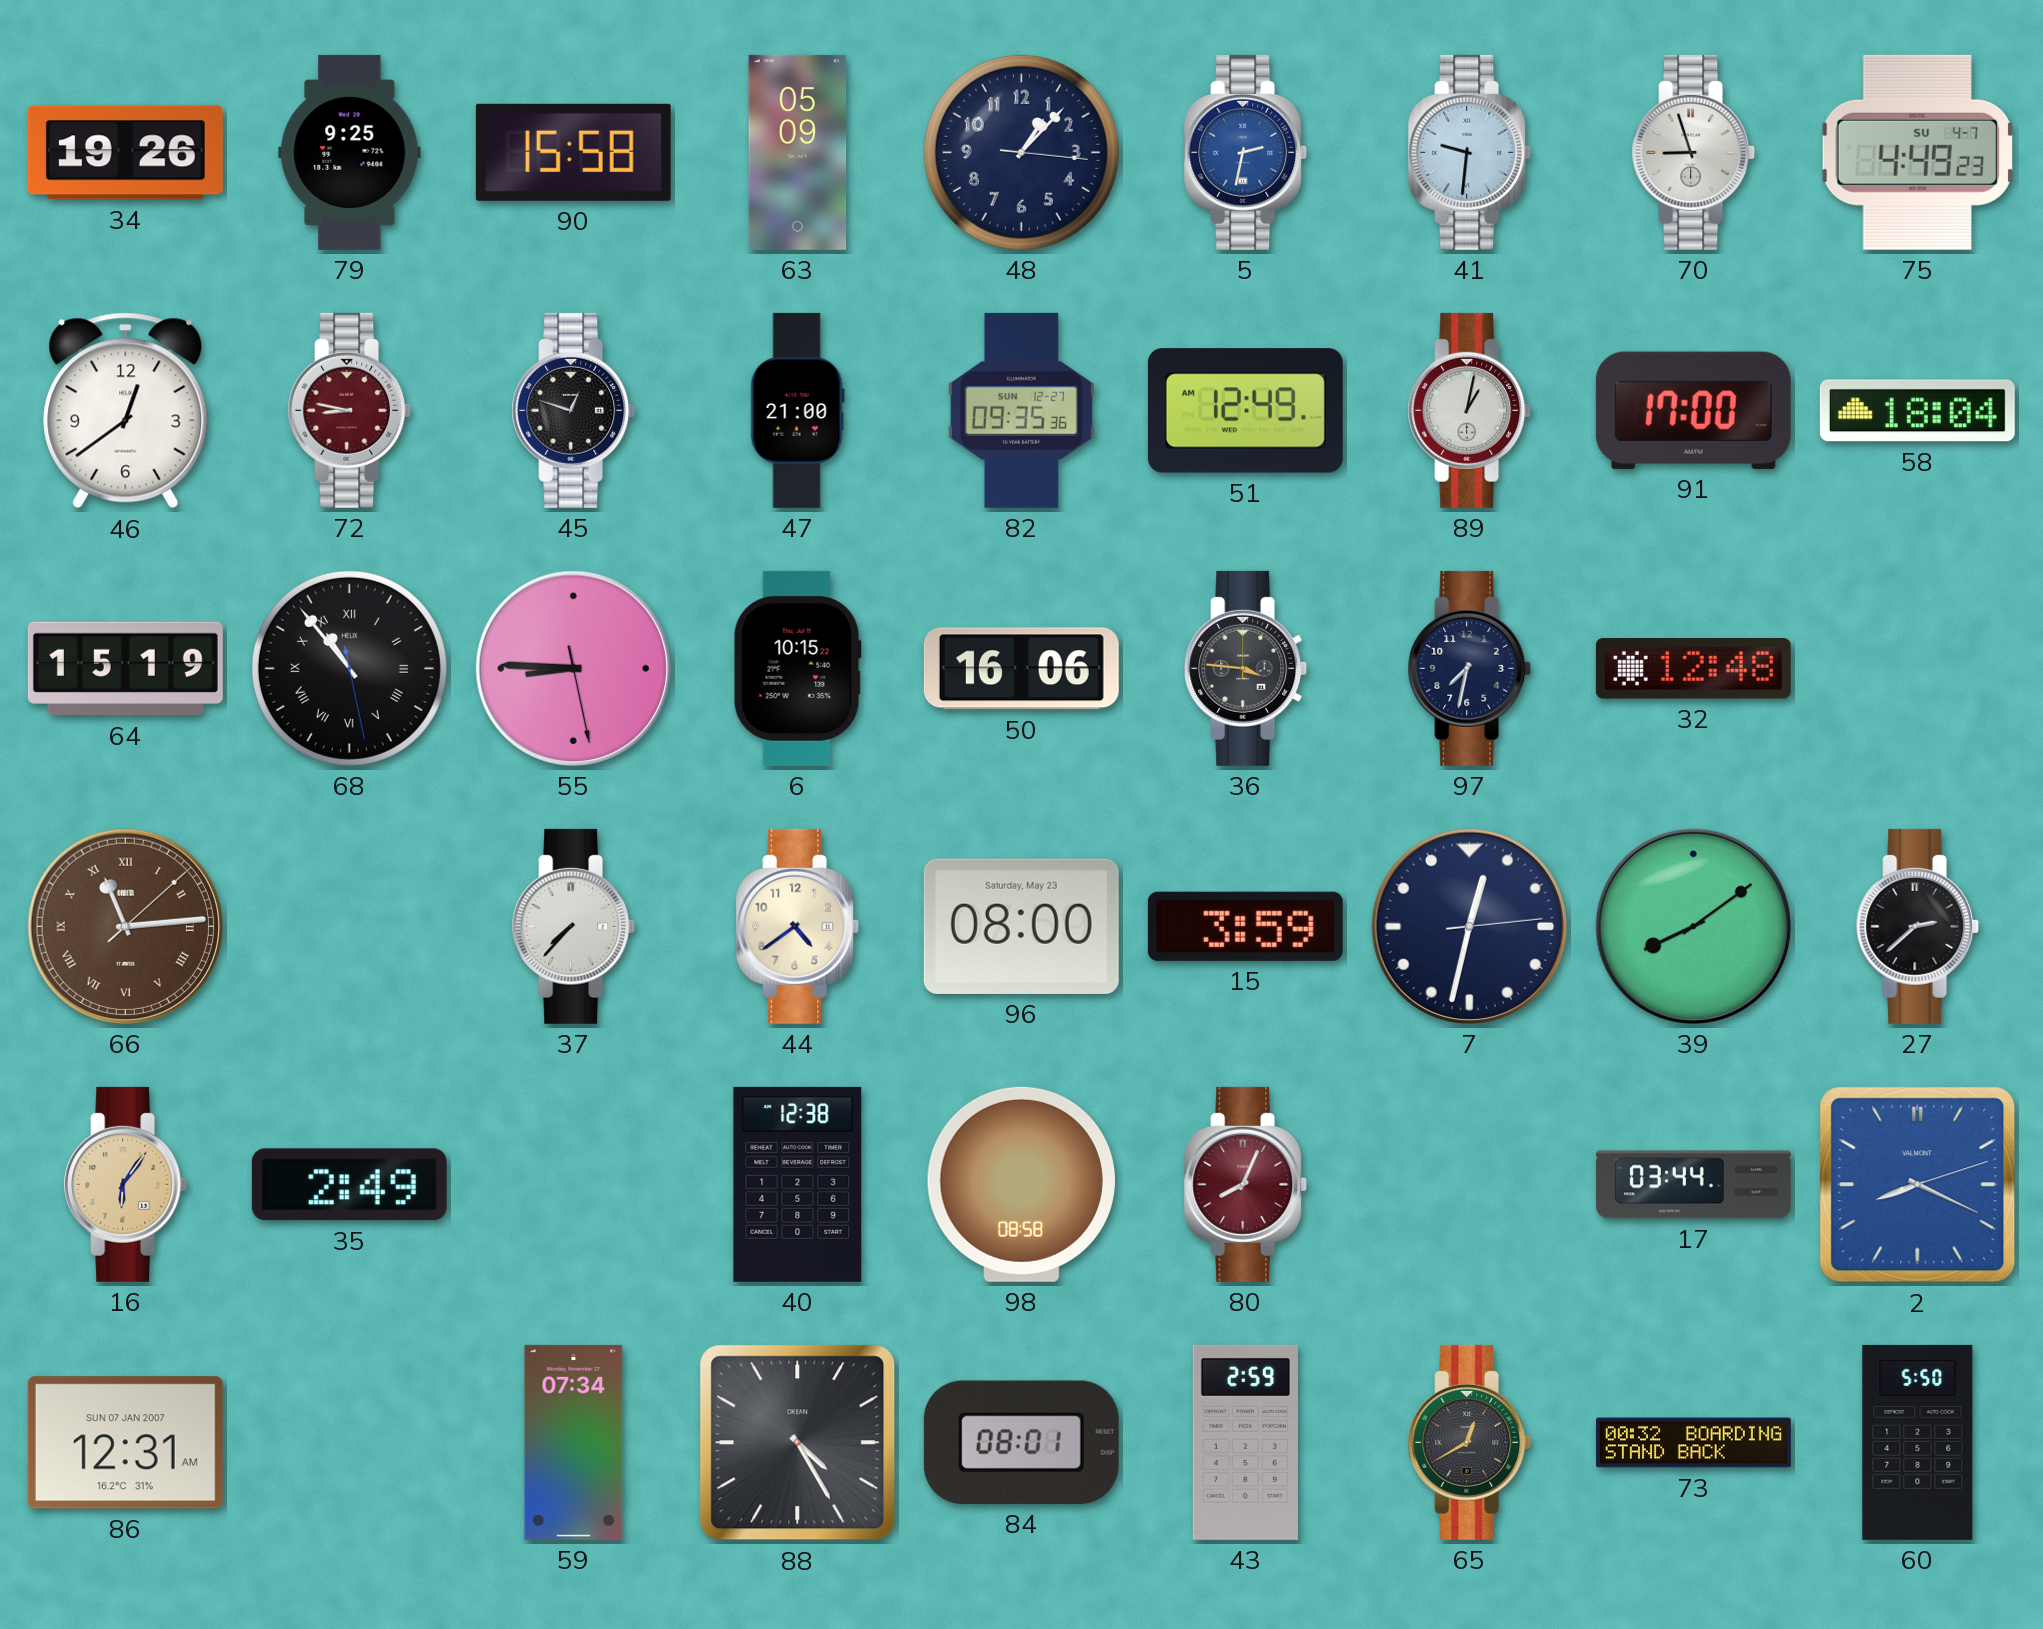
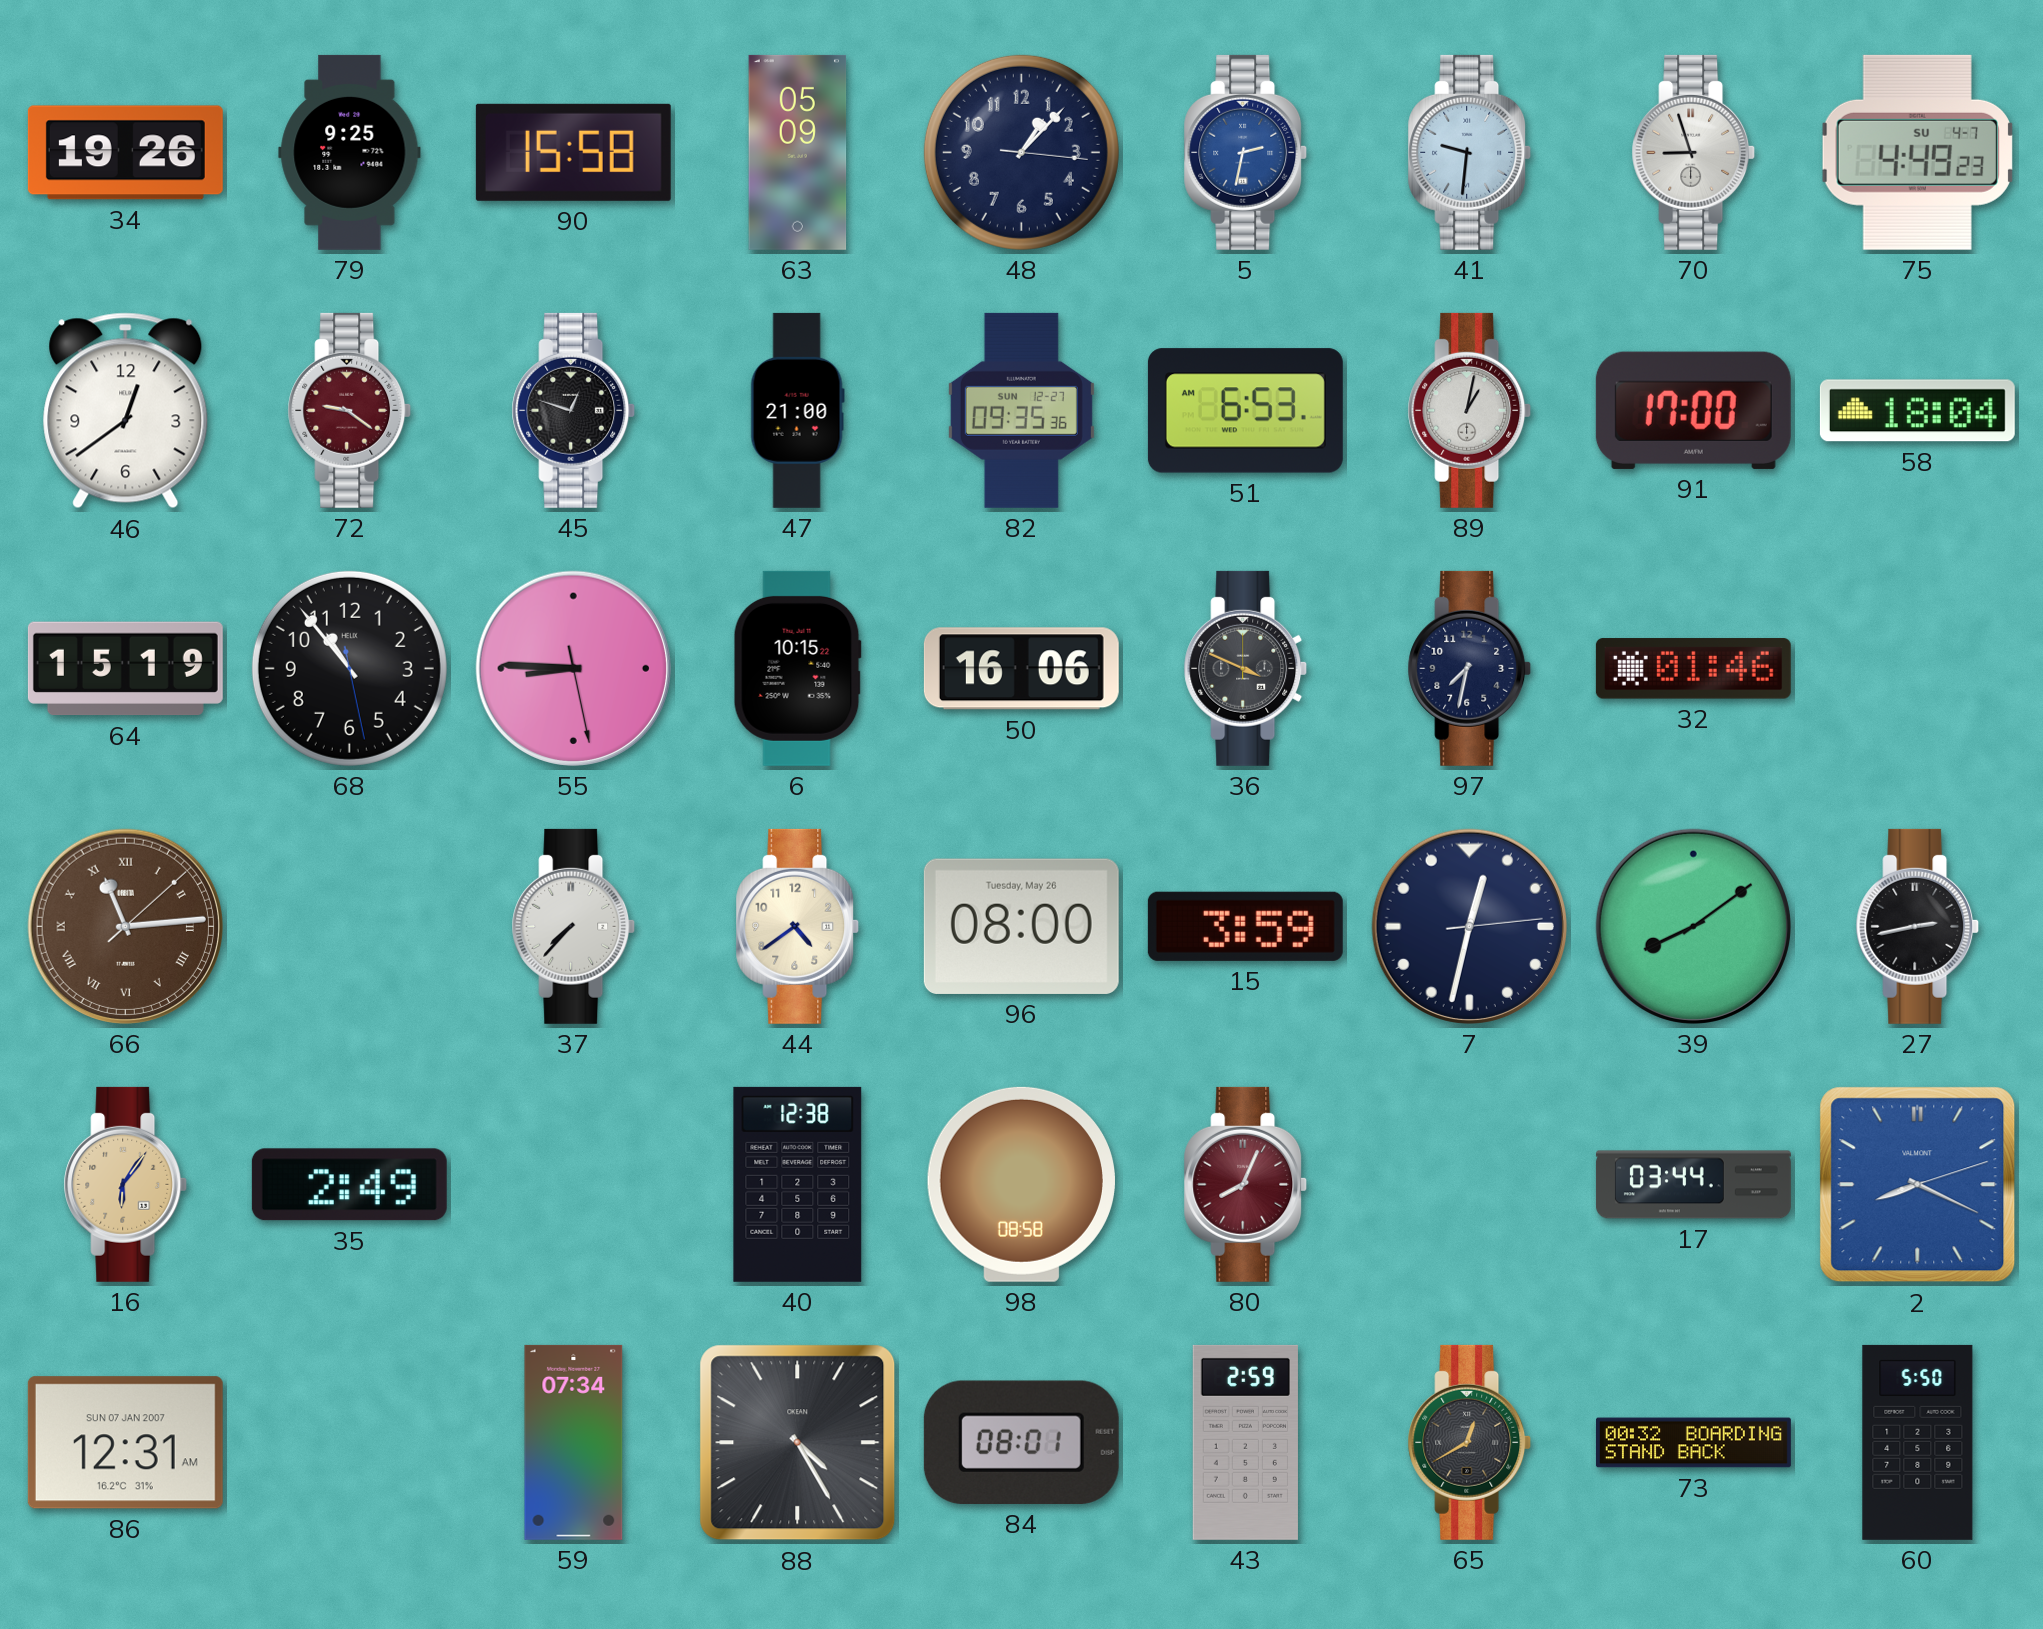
72: 8:47 -> 9:21 (350, 410)
51: 12:49 -> 6:53 (1245, 411)
68 numerals: Roman -> Arabic (349, 668)
36: 3:46 -> 3:49 (1246, 668)
32: 12:48 -> 01:46 (1693, 669)
96 date: Saturday, May 23 -> Tuesday, May 26 (1021, 926)
27: 2:38 -> 2:43 (1918, 926)
